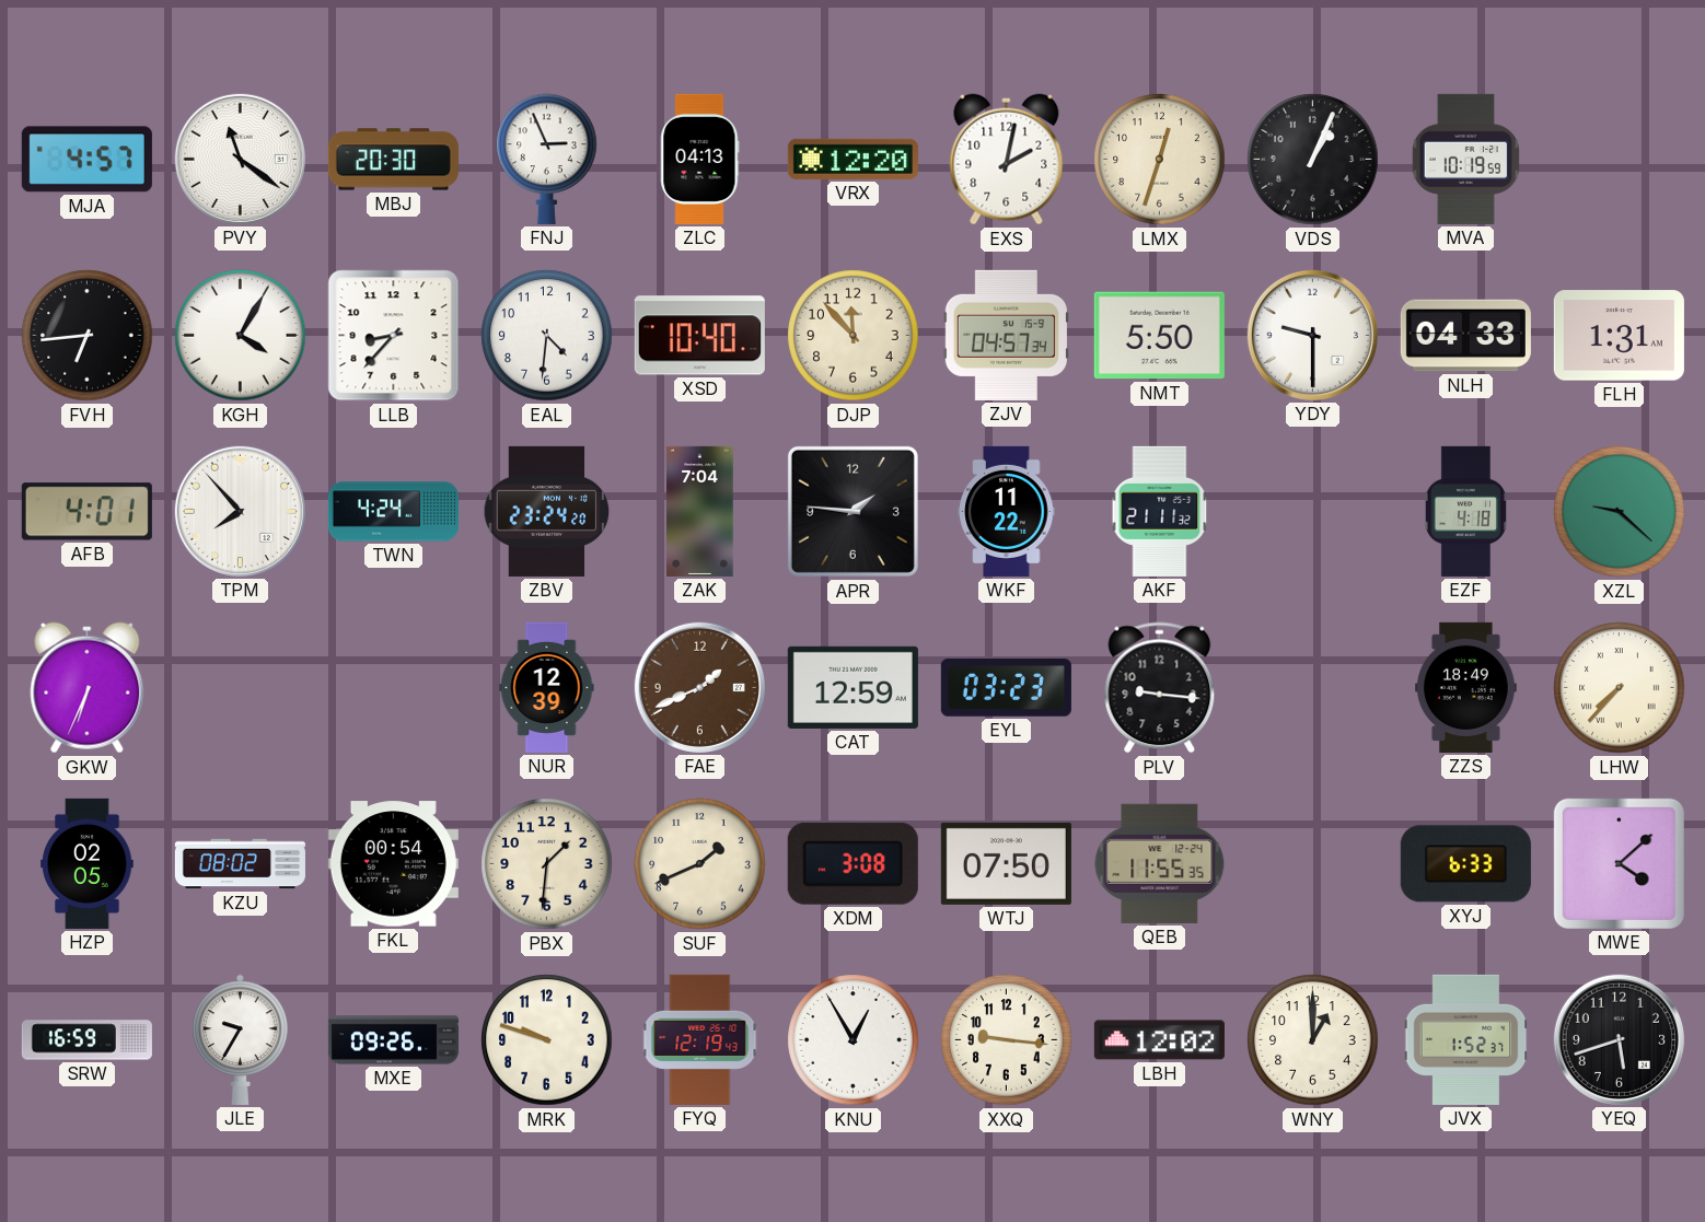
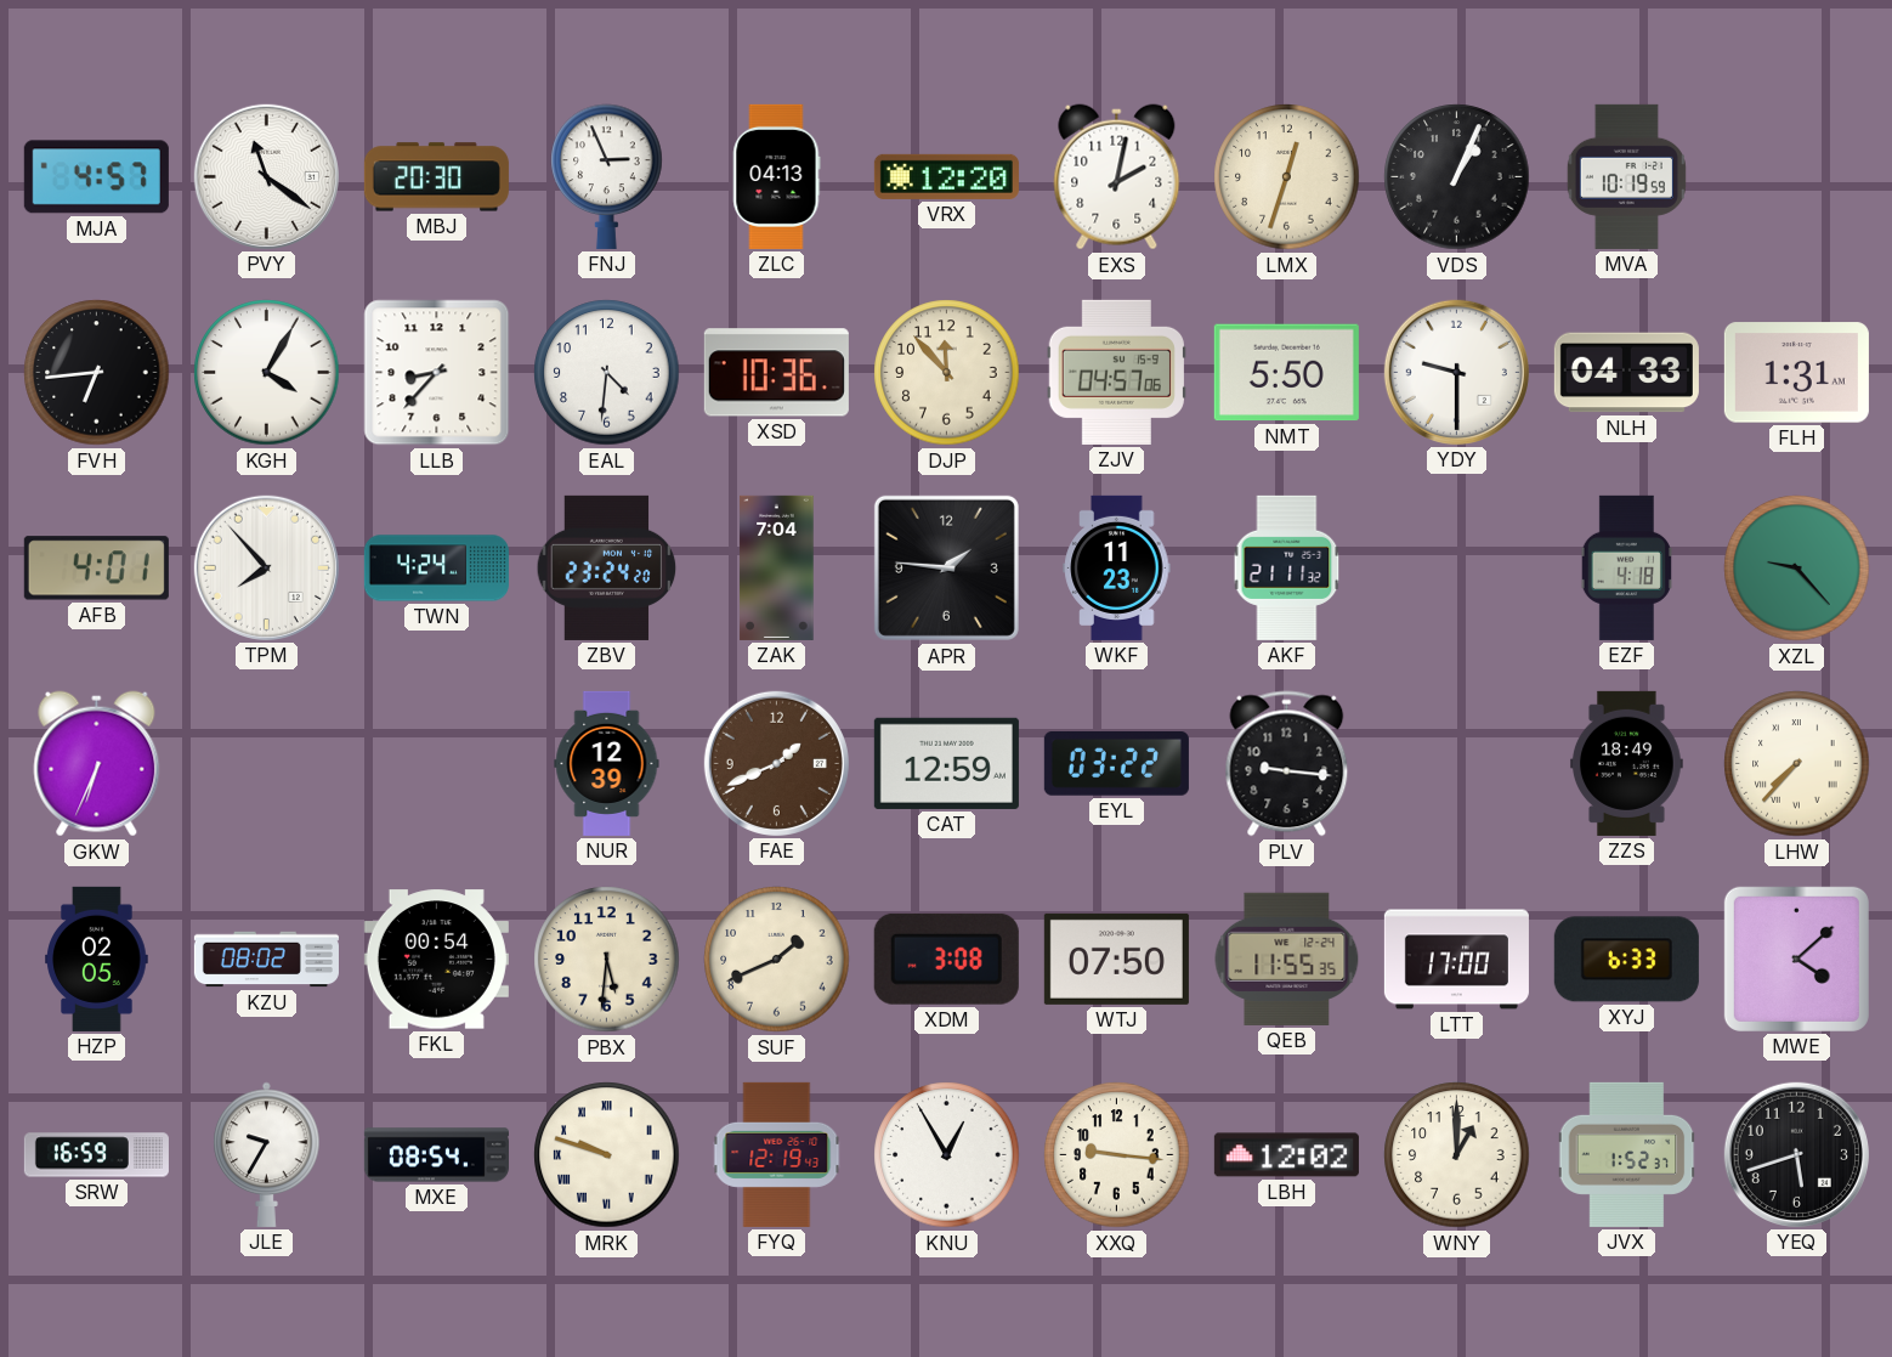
XSD: 10:40 -> 10:36 (776, 373)
ZJV: 04:57:34 -> 04:57:06 (1116, 372)
WKF: 11:22 -> 11:23 (1117, 567)
XZL: 9:22 -> 9:23 (1797, 569)
EYL: 03:23 -> 03:22 (1116, 764)
PBX: 1:31 -> 5:31 (607, 960)
LTT: none -> 17:00 (1456, 960)
MXE: 09:26 -> 08:54 (436, 1155)
MRK numerals: Arabic -> Roman (607, 1155)
